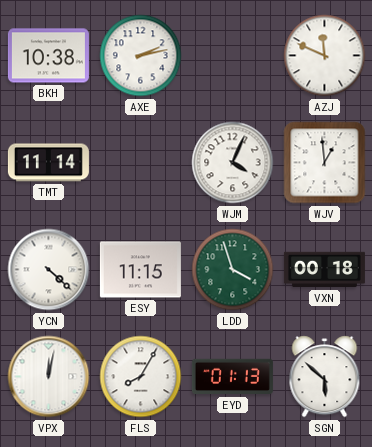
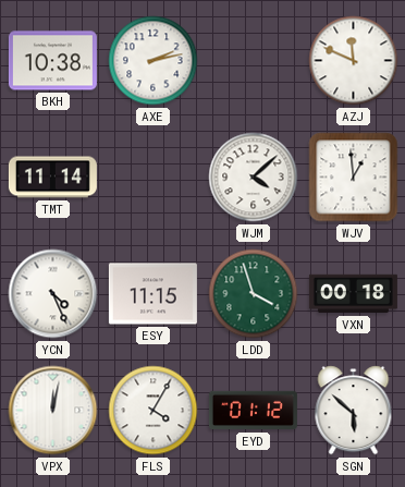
WJM: 4:04 -> 4:08 (254, 178)
YCN: 4:22 -> 4:26 (53, 294)
FLS: 8:05 -> 4:05 (154, 411)
EYD: 01:13 -> 01:12 (253, 411)
